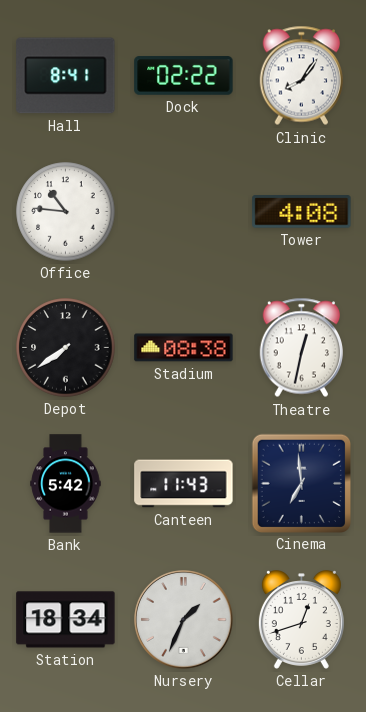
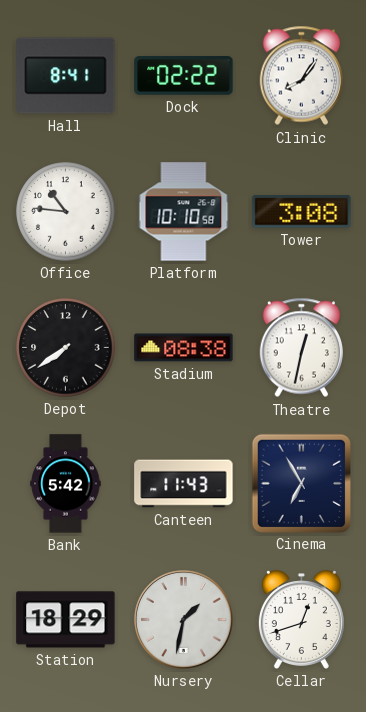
Platform: none -> 10:10 (184, 212)
Tower: 4:08 -> 3:08 (302, 212)
Cinema: 6:59 -> 6:55 (301, 483)
Station: 18:34 -> 18:29 (66, 620)
Nursery: 1:34 -> 1:32 (184, 620)
